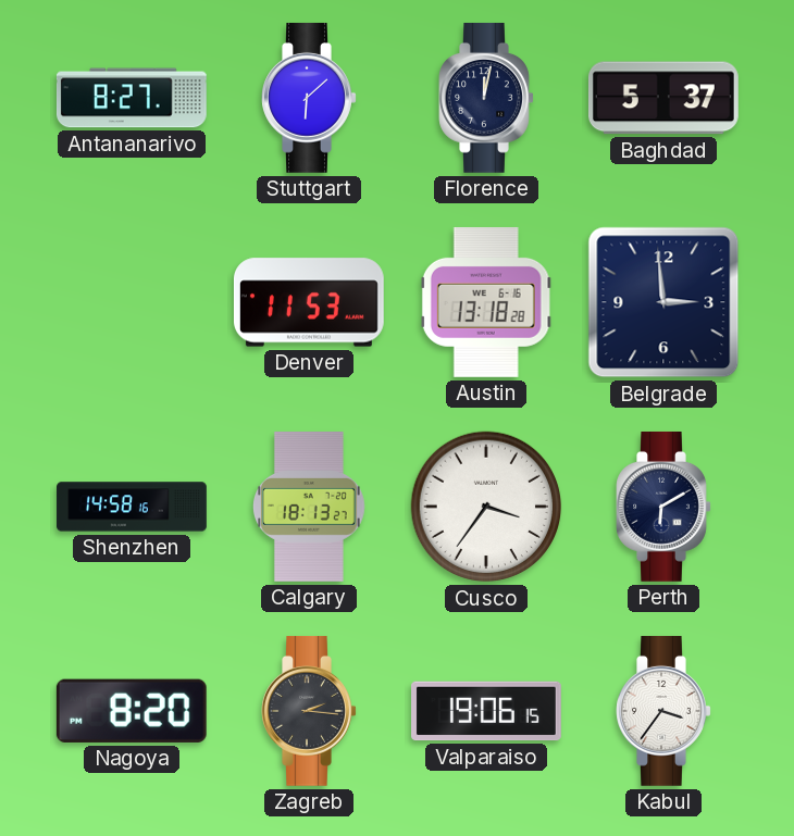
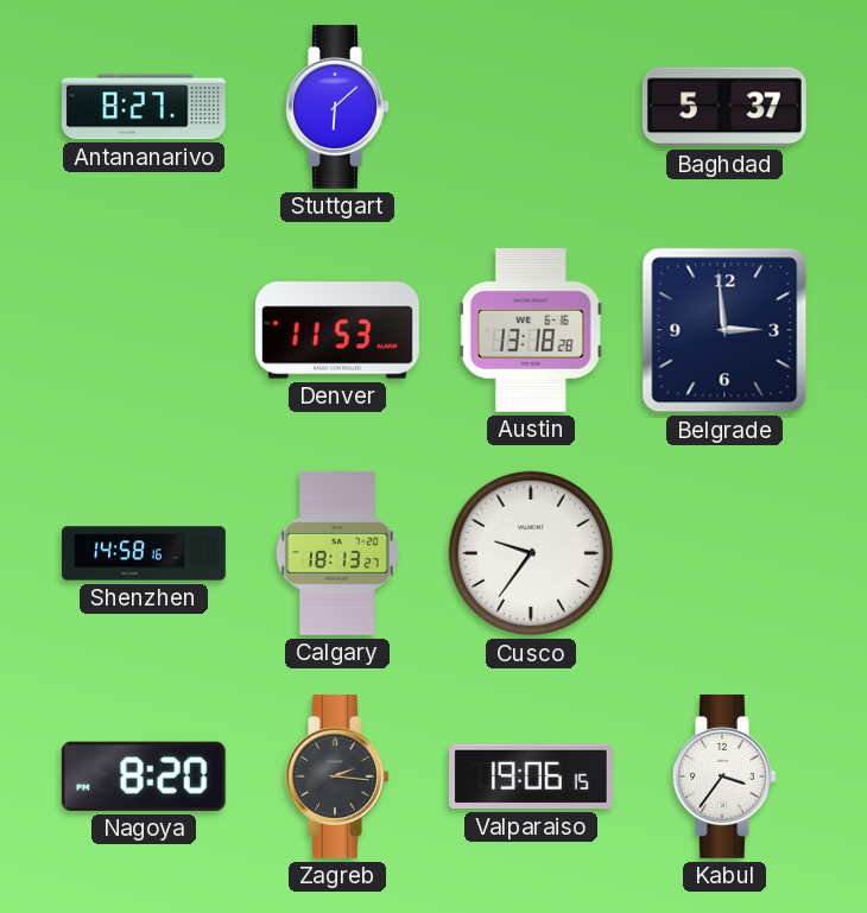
Florence: 12:02 -> none (486, 98)
Cusco: 3:36 -> 9:36 (531, 553)
Perth: 6:10 -> none (663, 507)
